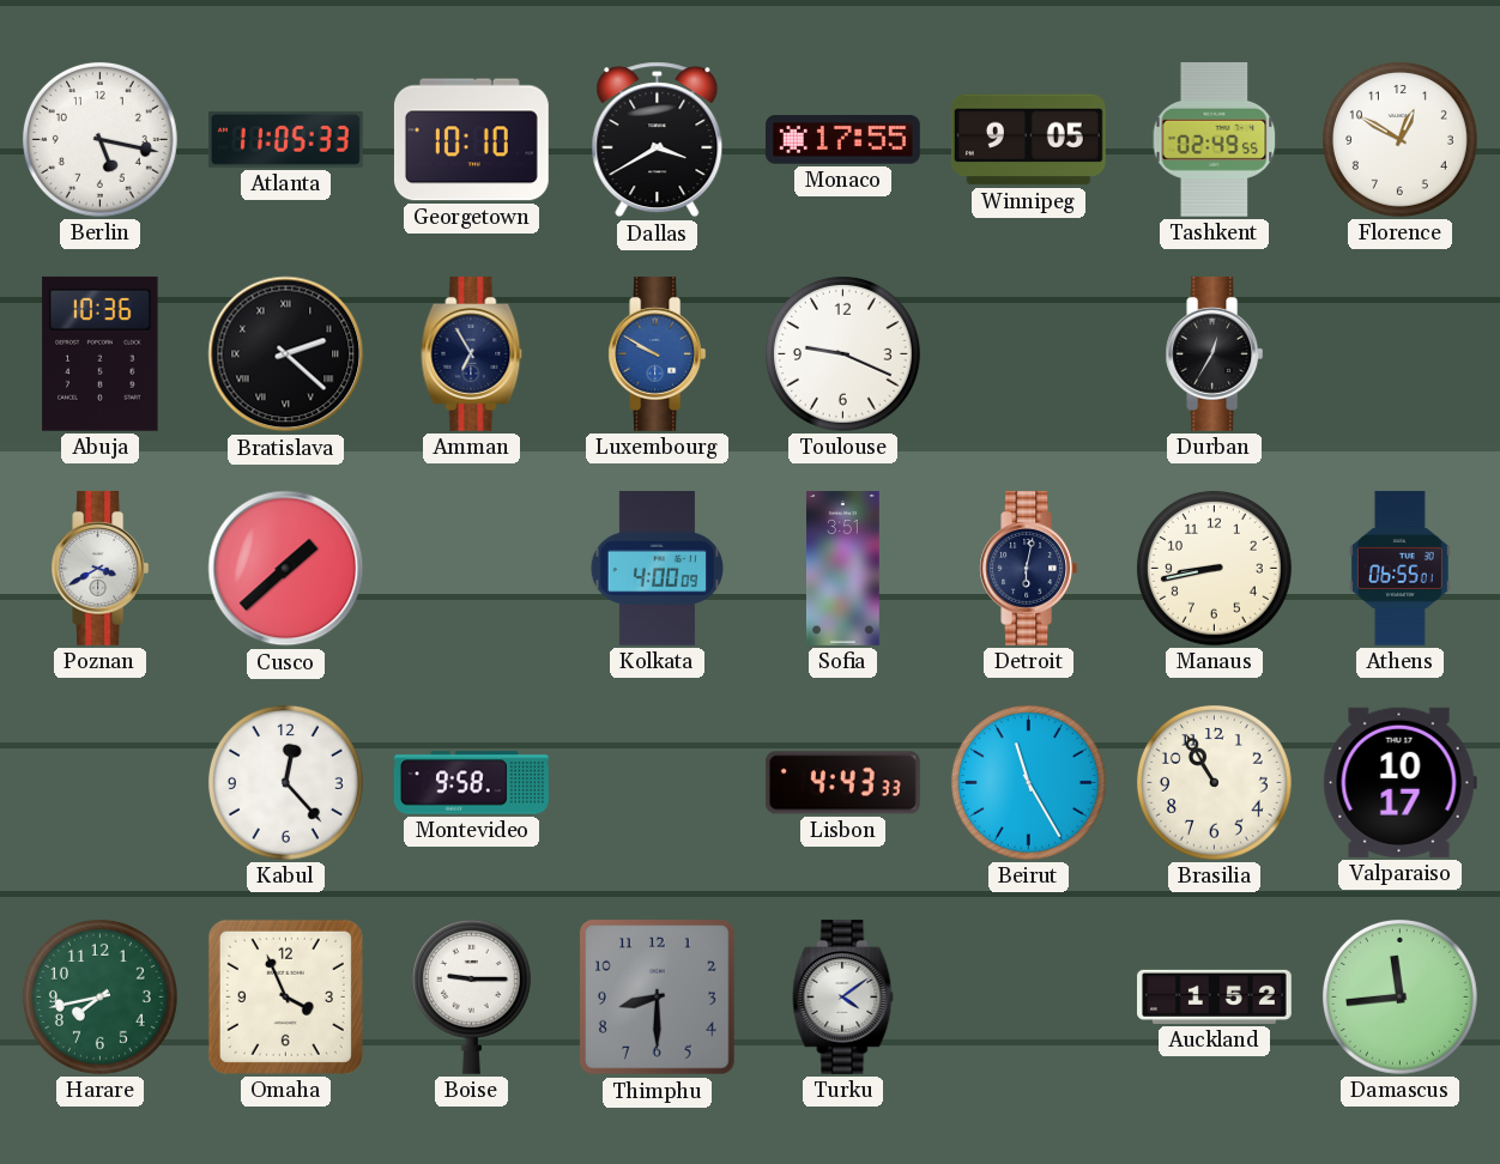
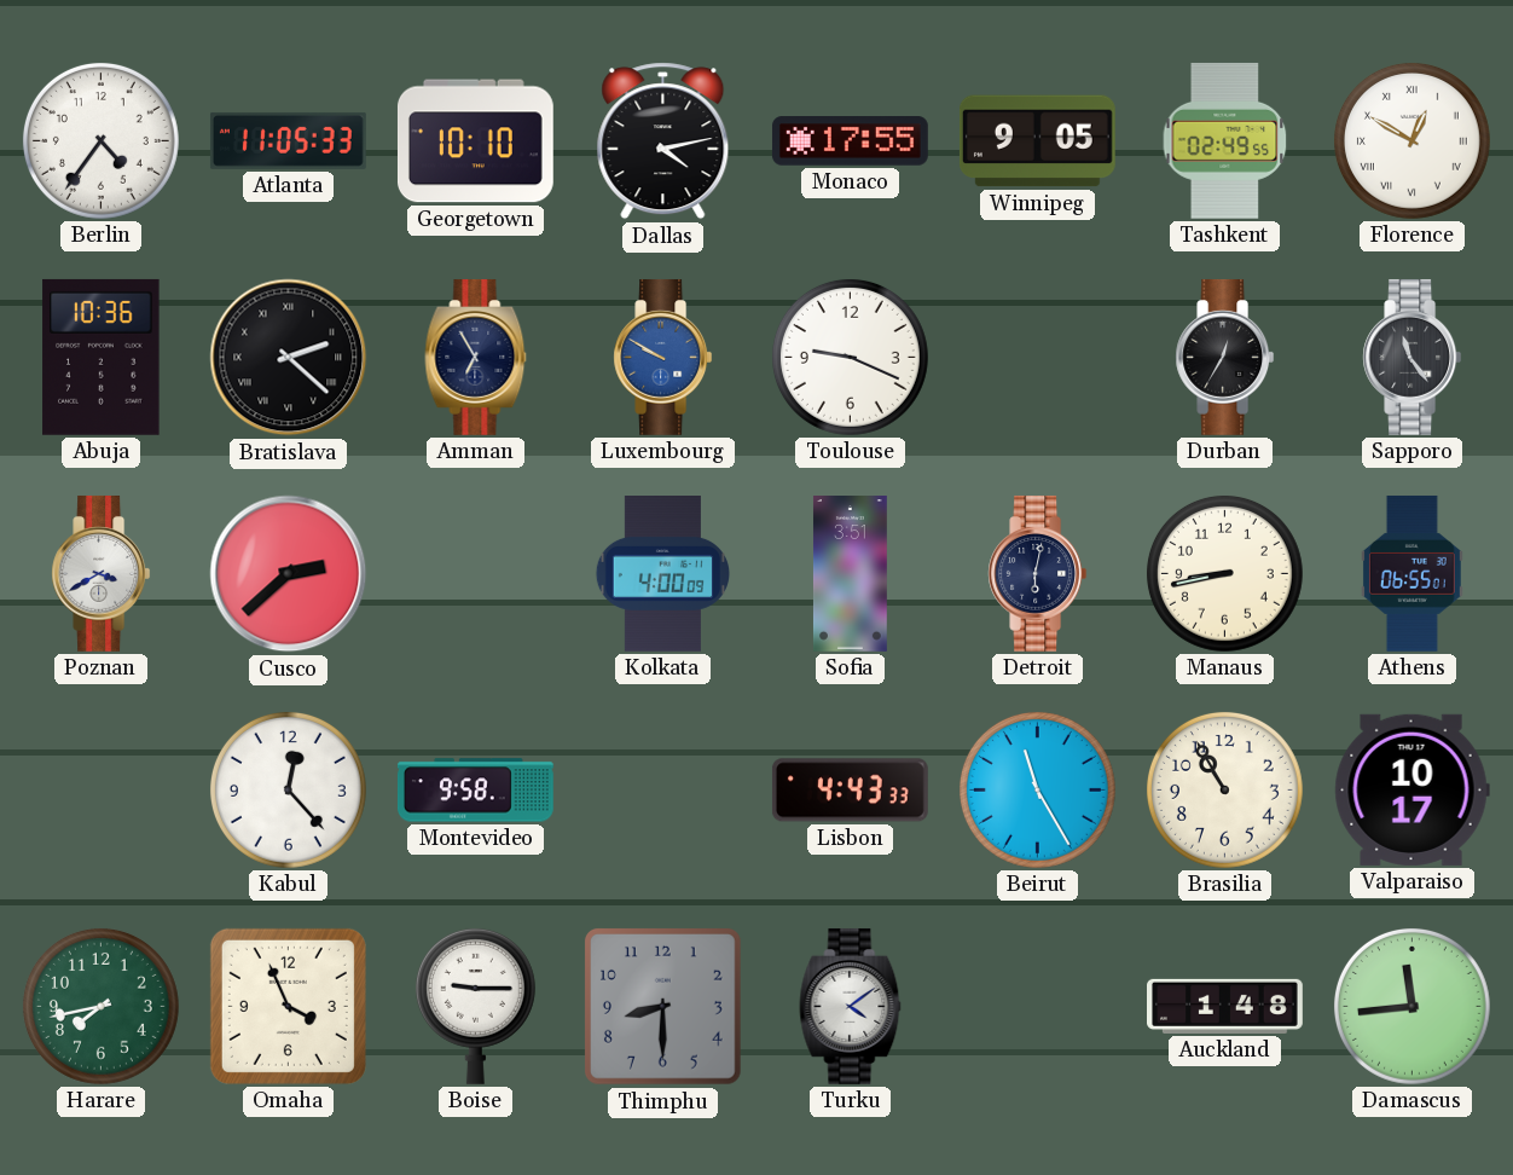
Berlin: 5:17 -> 4:36 (100, 140)
Dallas: 3:40 -> 4:13 (663, 141)
Florence numerals: Arabic -> Roman (1411, 140)
Sapporo: none -> 11:24 (1413, 357)
Cusco: 1:38 -> 2:38 (289, 574)
Auckland: 1:52 -> 1:48 (1225, 1006)
